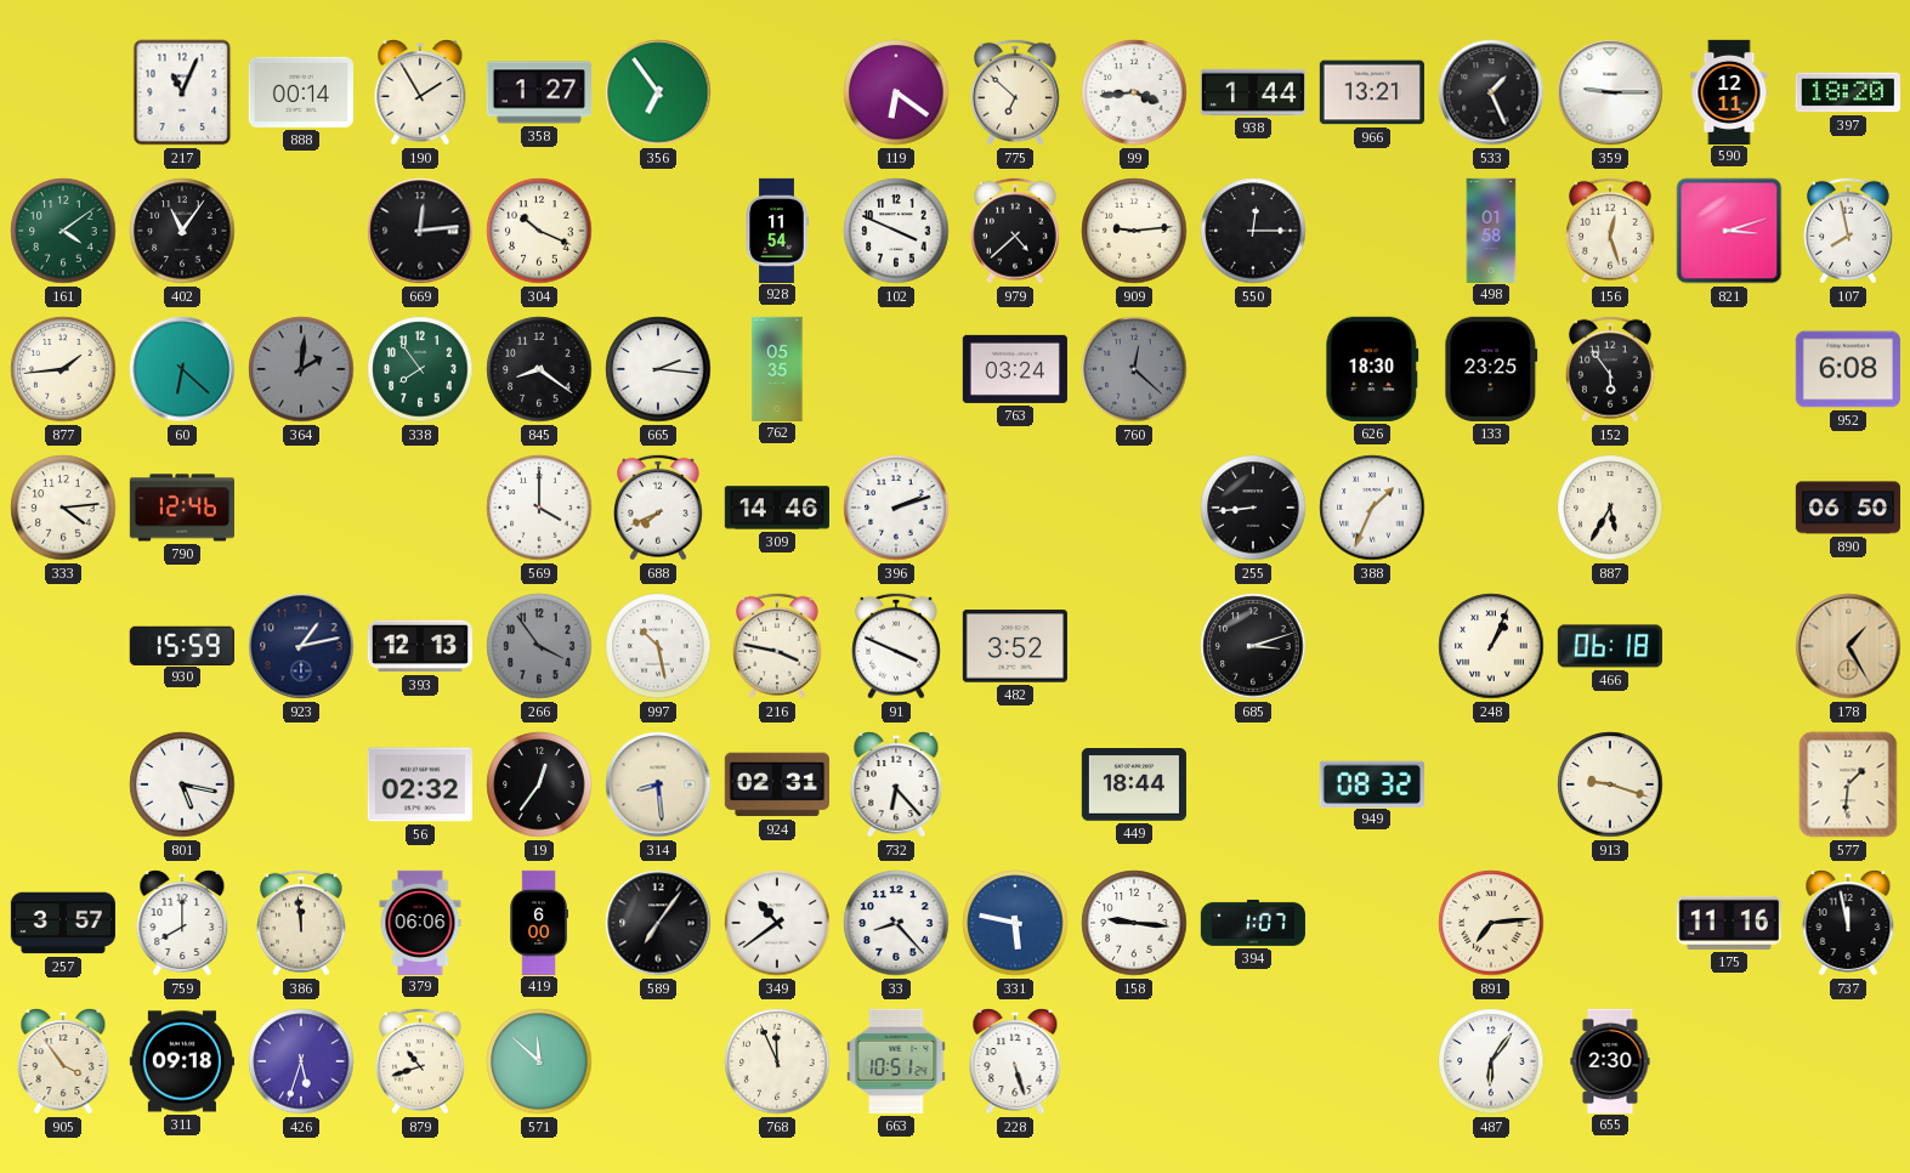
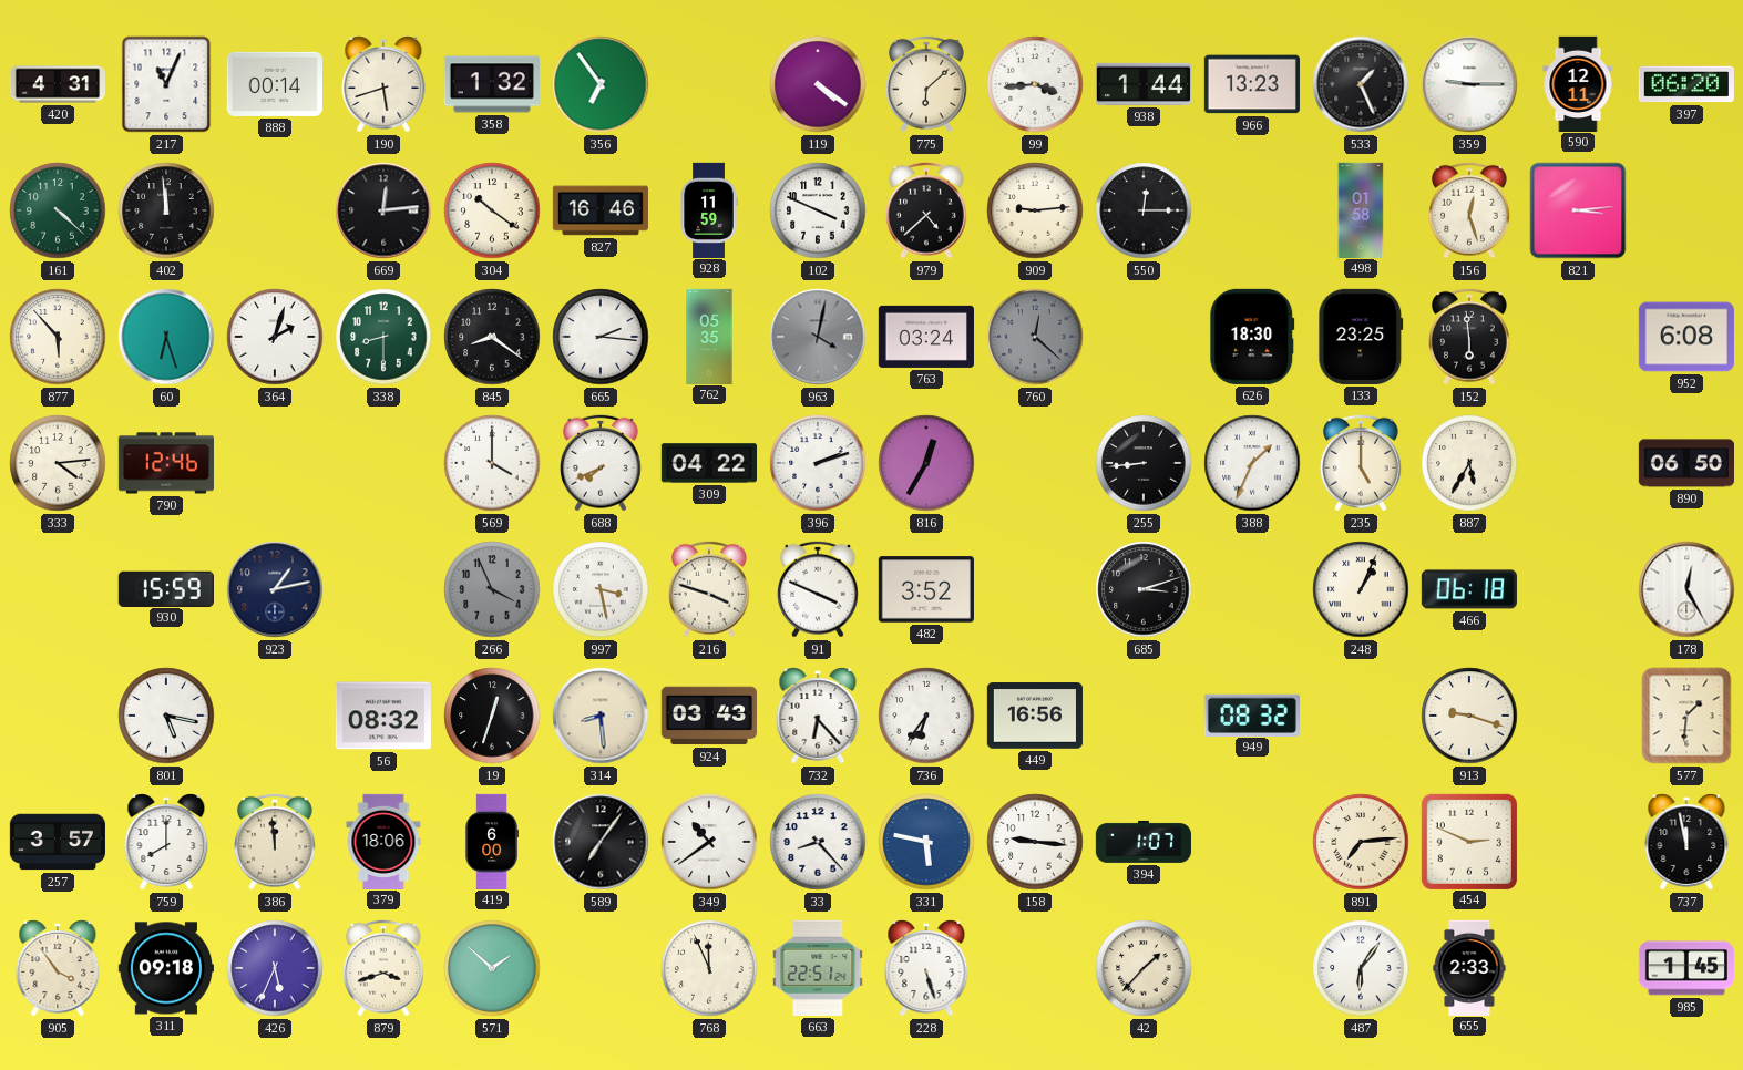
420: none -> 4:31 (57, 84)
190: 1:55 -> 5:42 (383, 84)
358: 1:27 -> 1:32 (492, 84)
119: 6:21 -> 4:21 (818, 84)
775: 6:52 -> 6:08 (927, 84)
966: 13:21 -> 13:23 (1252, 84)
397: 18:20 -> 06:20 (1686, 84)
161: 4:09 -> 4:22 (58, 210)
402: 11:06 -> 11:59 (166, 210)
304: 10:19 -> 10:21 (492, 210)
827: none -> 16:46 (599, 210)
928: 11:54 -> 11:59 (709, 209)
821: 3:12 -> 3:14 (1578, 210)
107: 7:58 -> none (1849, 231)
877: 1:44 -> 5:53 (58, 337)
60: 6:22 -> 6:27 (166, 337)
364: 2:01 -> 2:03 (275, 337)
364 dial: grey -> white (275, 337)
338: 7:54 -> 8:30 (383, 337)
963: none -> 4:02 (818, 337)
152: 5:54 -> 5:59 (1470, 337)
309: 14:46 -> 04:22 (708, 463)
816: none -> 12:35 (926, 463)
235: none -> 5:00 (1362, 463)
393: 12:13 -> none (420, 646)
266: 3:54 -> 3:56 (492, 589)
997: 10:28 -> 3:28 (601, 589)
216: 3:47 -> 3:48 (710, 589)
178: 1:25 -> 12:25 (1686, 589)
178 dial: champagne -> white (1686, 589)
56: 02:32 -> 08:32 (383, 716)
19: 12:36 -> 12:33 (492, 716)
924: 02:31 -> 03:43 (709, 716)
736: none -> 6:36 (926, 716)
449: 18:44 -> 16:56 (1035, 716)
379: 06:06 -> 18:06 (383, 841)
454: none -> 2:49 (1468, 841)
175: 11:16 -> none (1729, 923)
426: 5:33 -> 5:34 (275, 968)
879: 10:42 -> 3:42 (385, 968)
571: 11:52 -> 1:52 (492, 968)
663: 10:51 -> 22:51 (818, 968)
42: none -> 1:37 (1144, 968)
655: 2:30 -> 2:33 (1469, 967)
985: none -> 1:45 (1686, 968)
